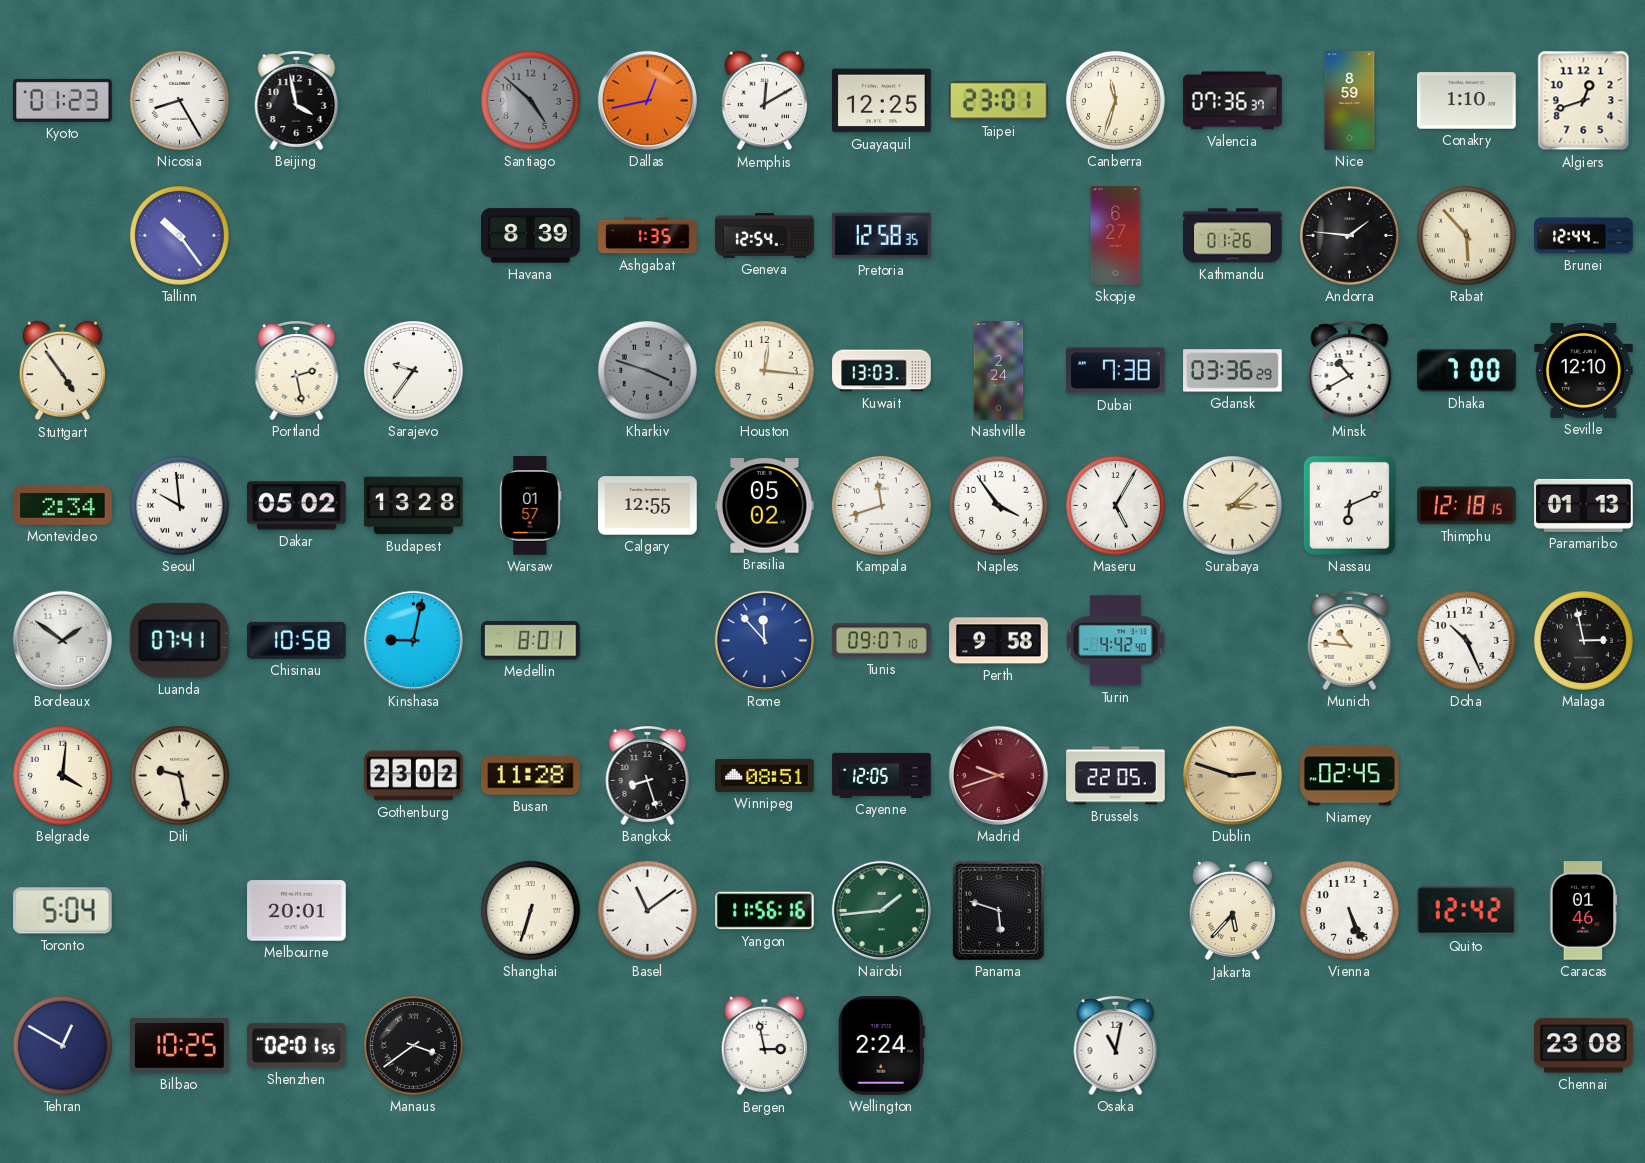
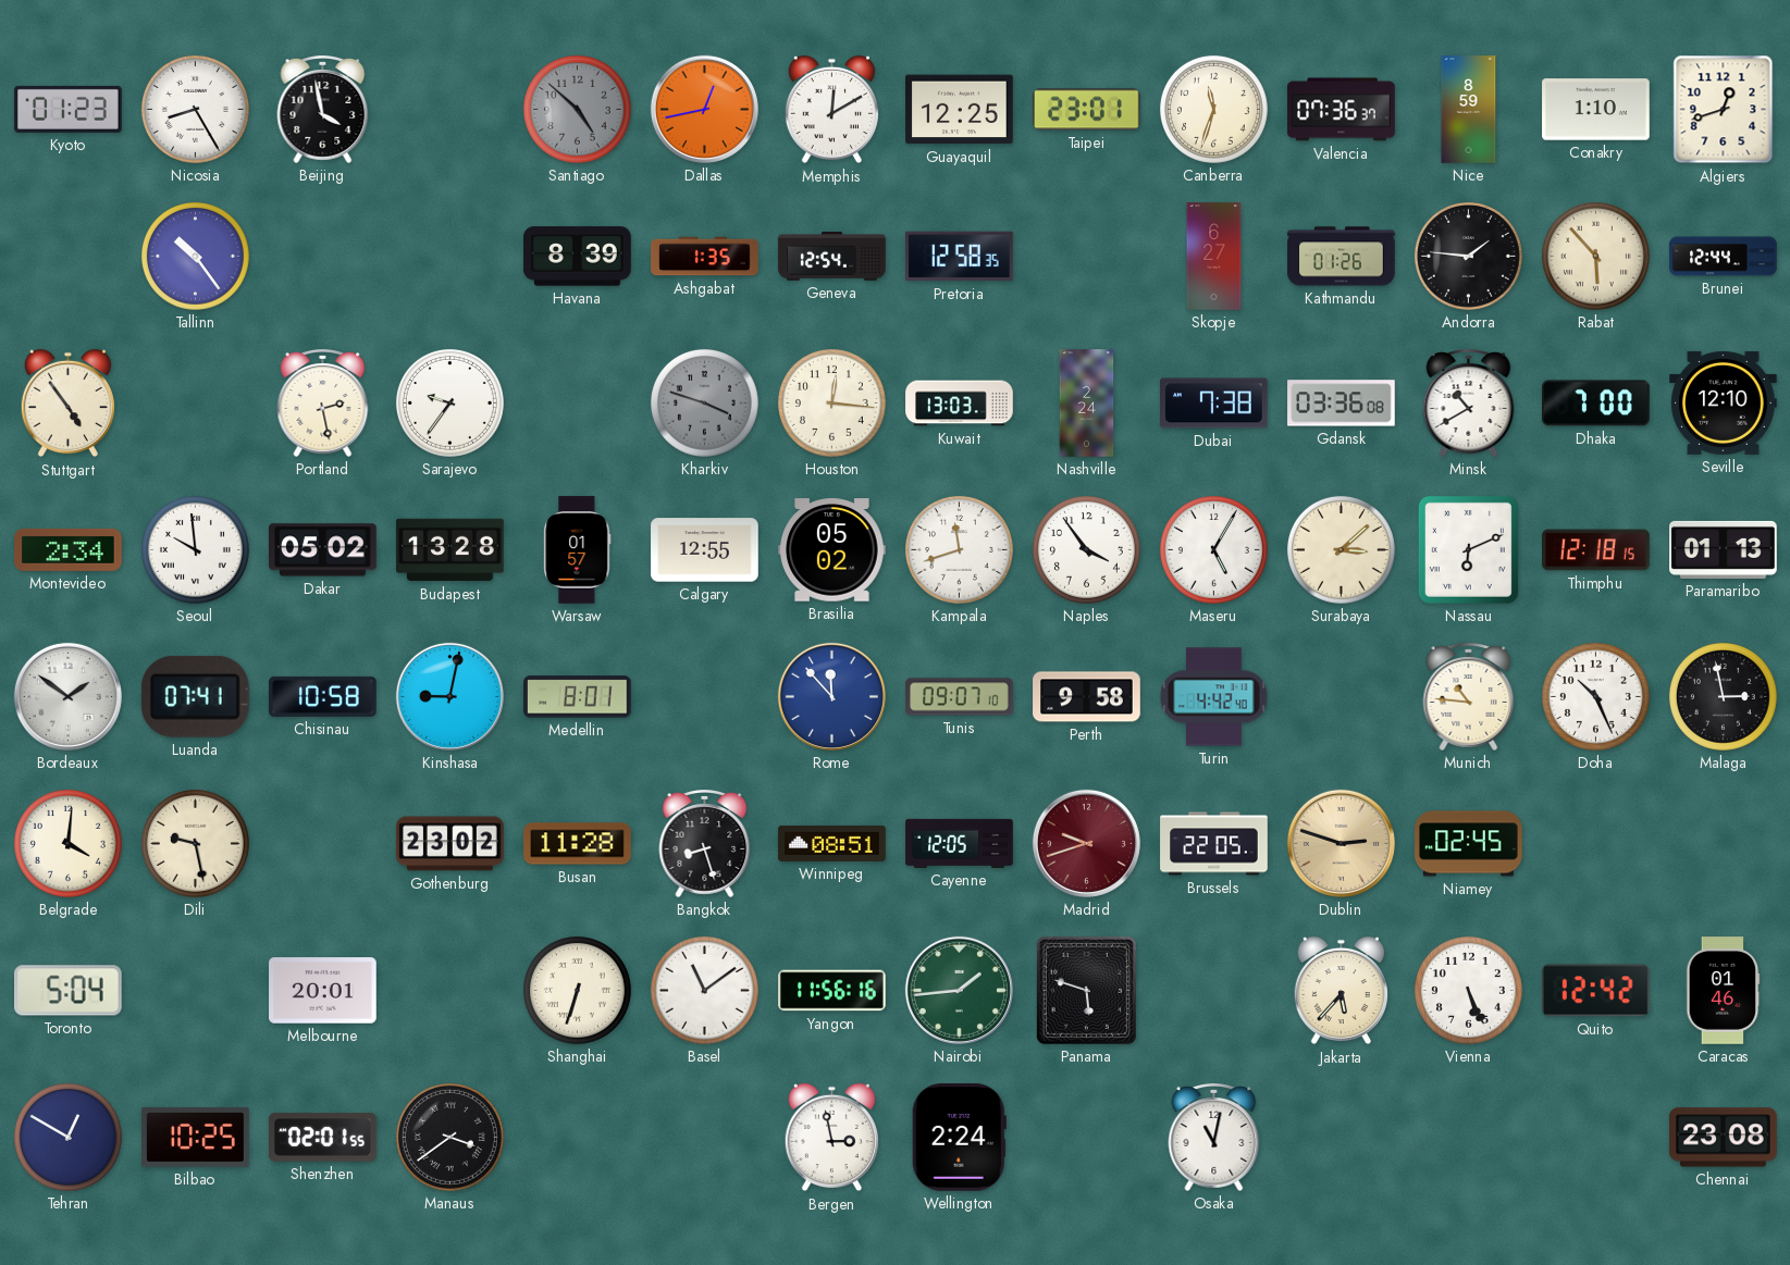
Gdansk: 03:36:29 -> 03:36:08 (1342, 404)
